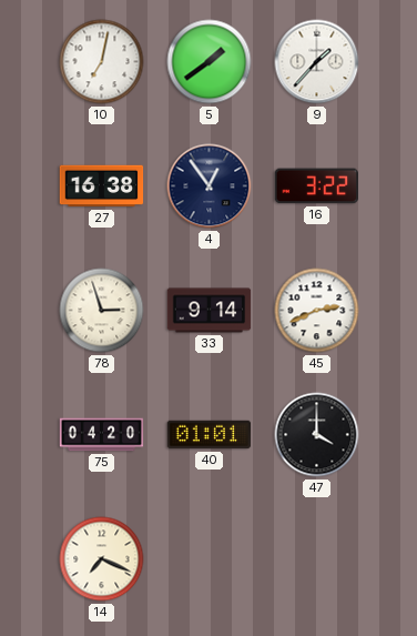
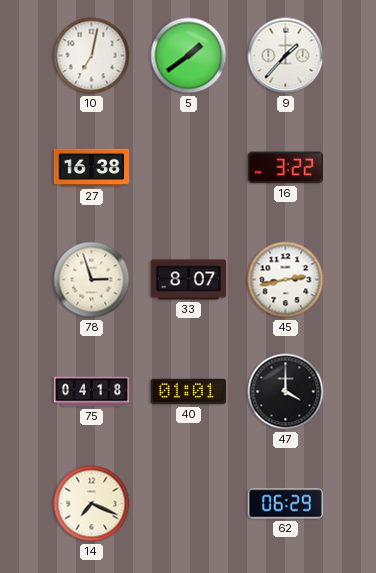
4: 12:54 -> none (210, 186)
33: 9:14 -> 8:07 (189, 280)
45: 2:41 -> 2:43 (286, 280)
75: 04:20 -> 04:18 (92, 392)
62: none -> 06:29 (286, 504)
